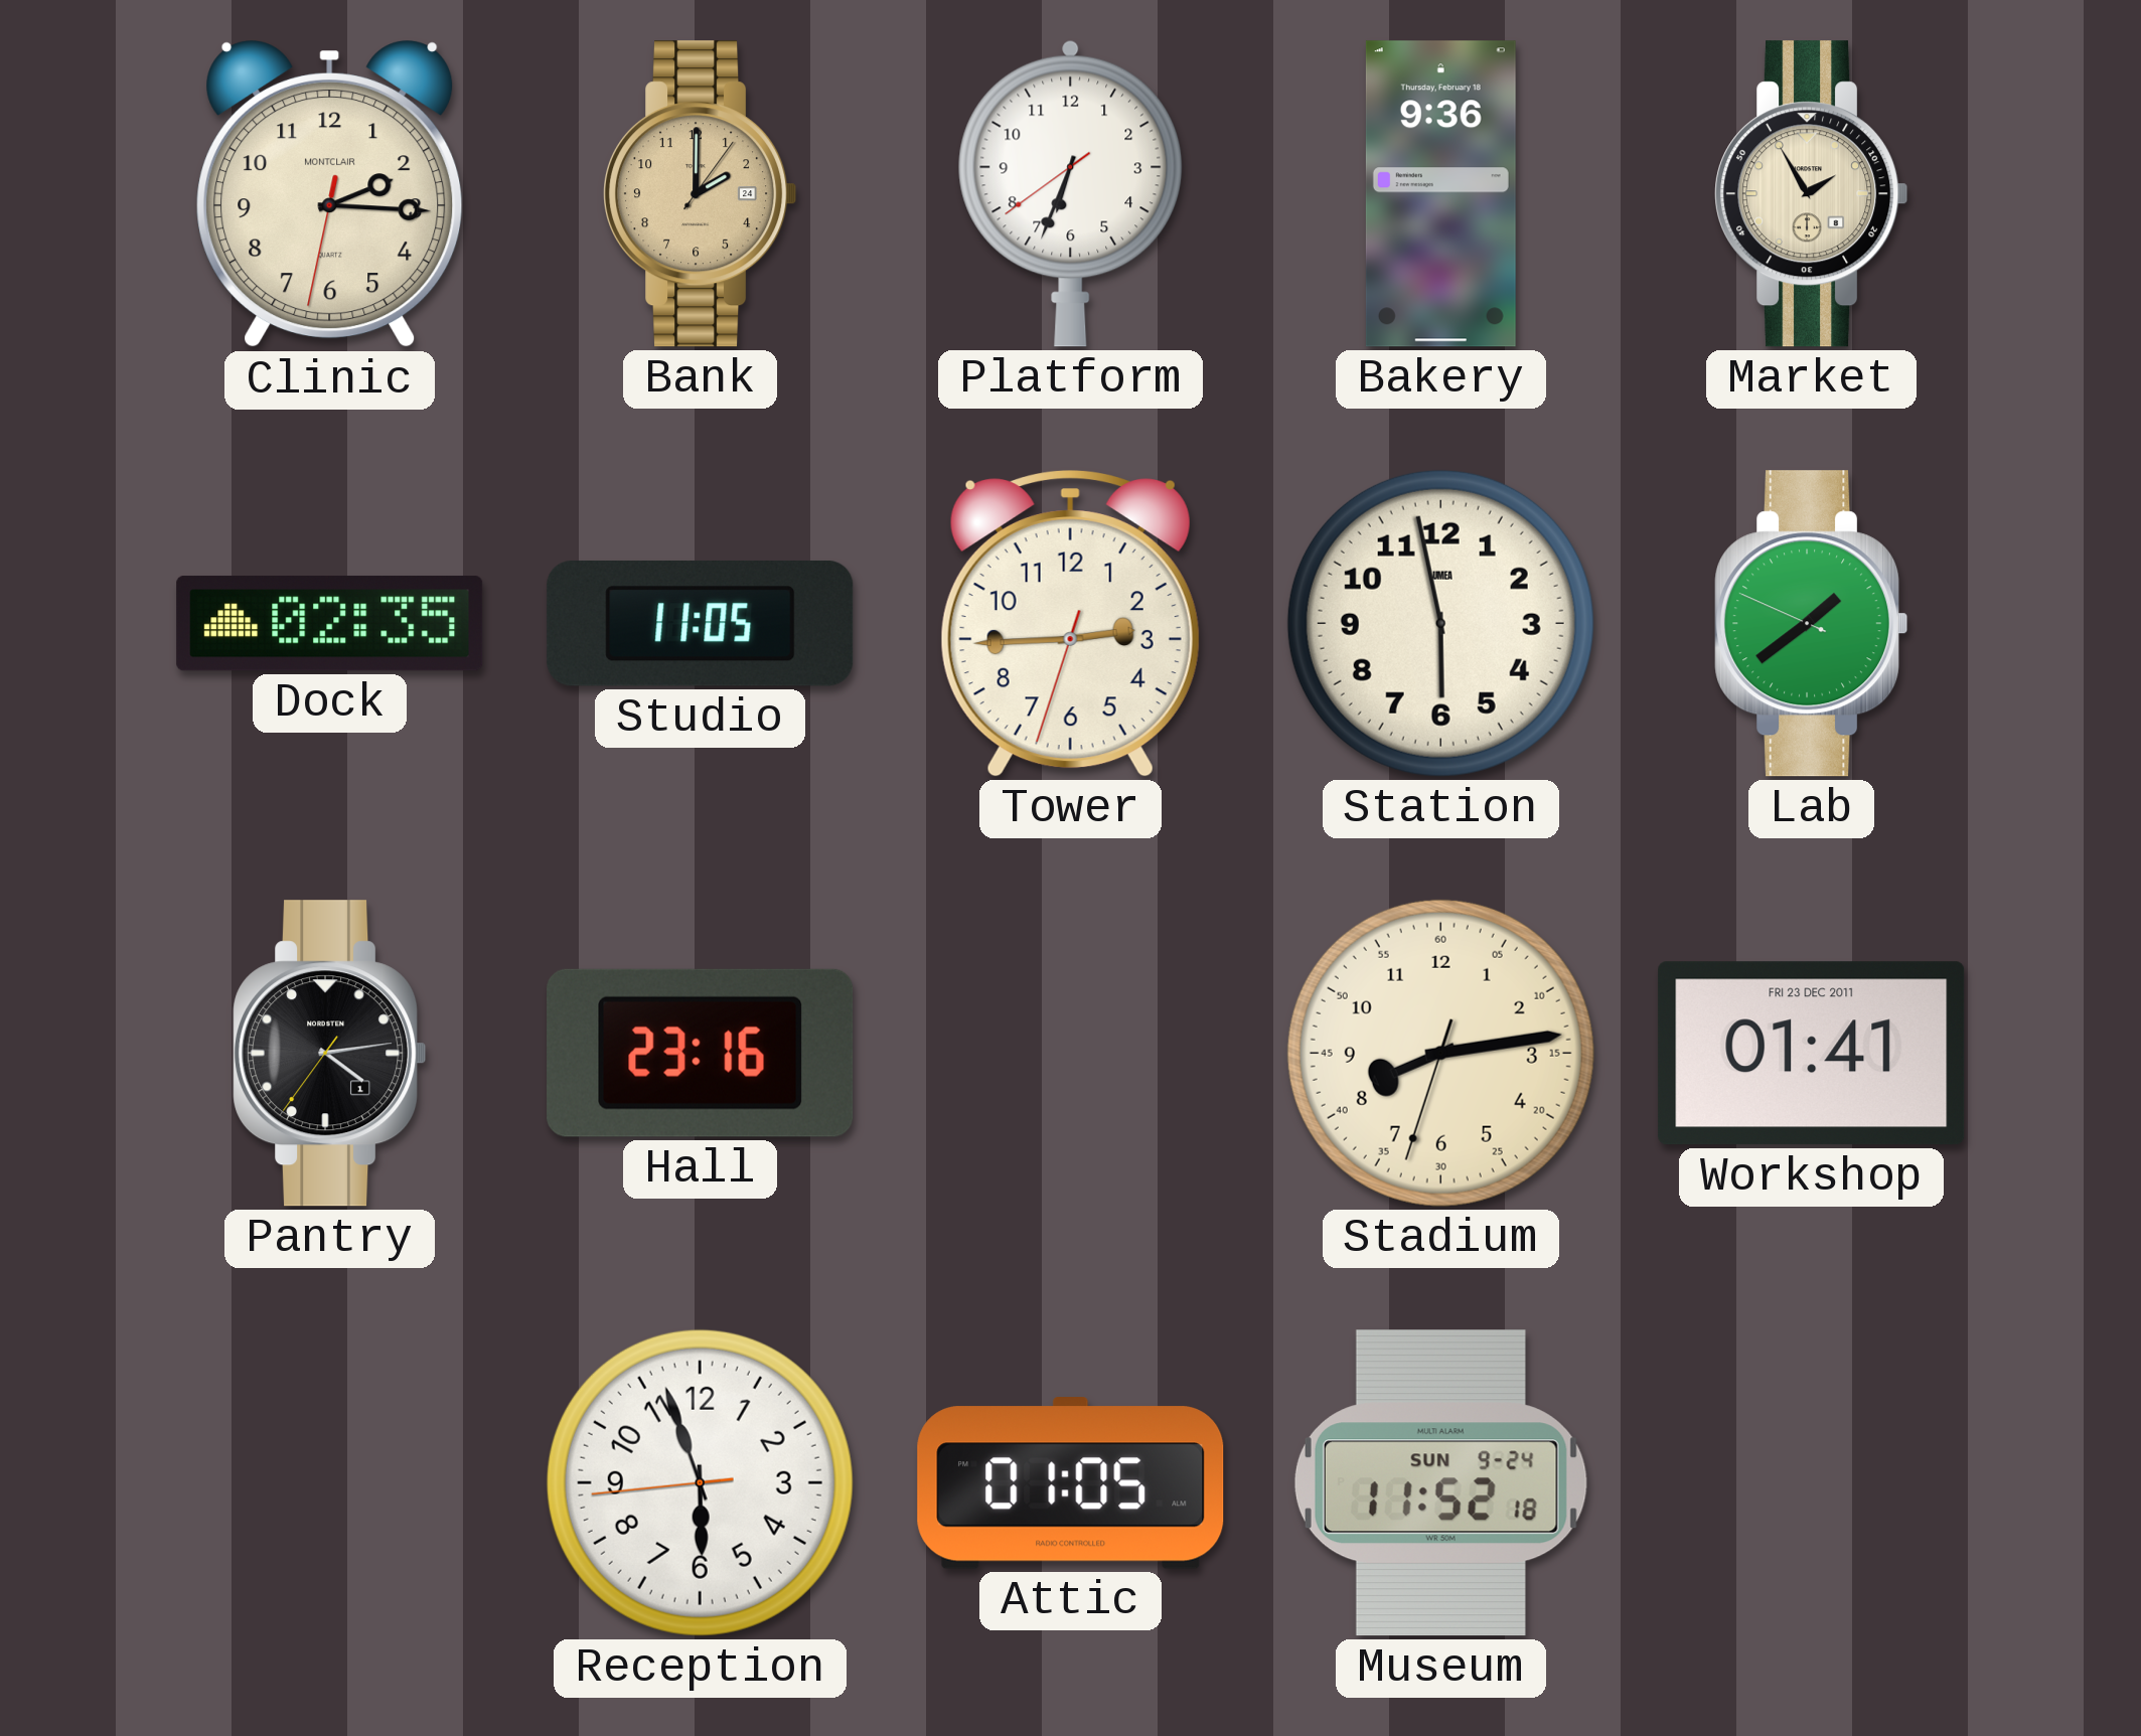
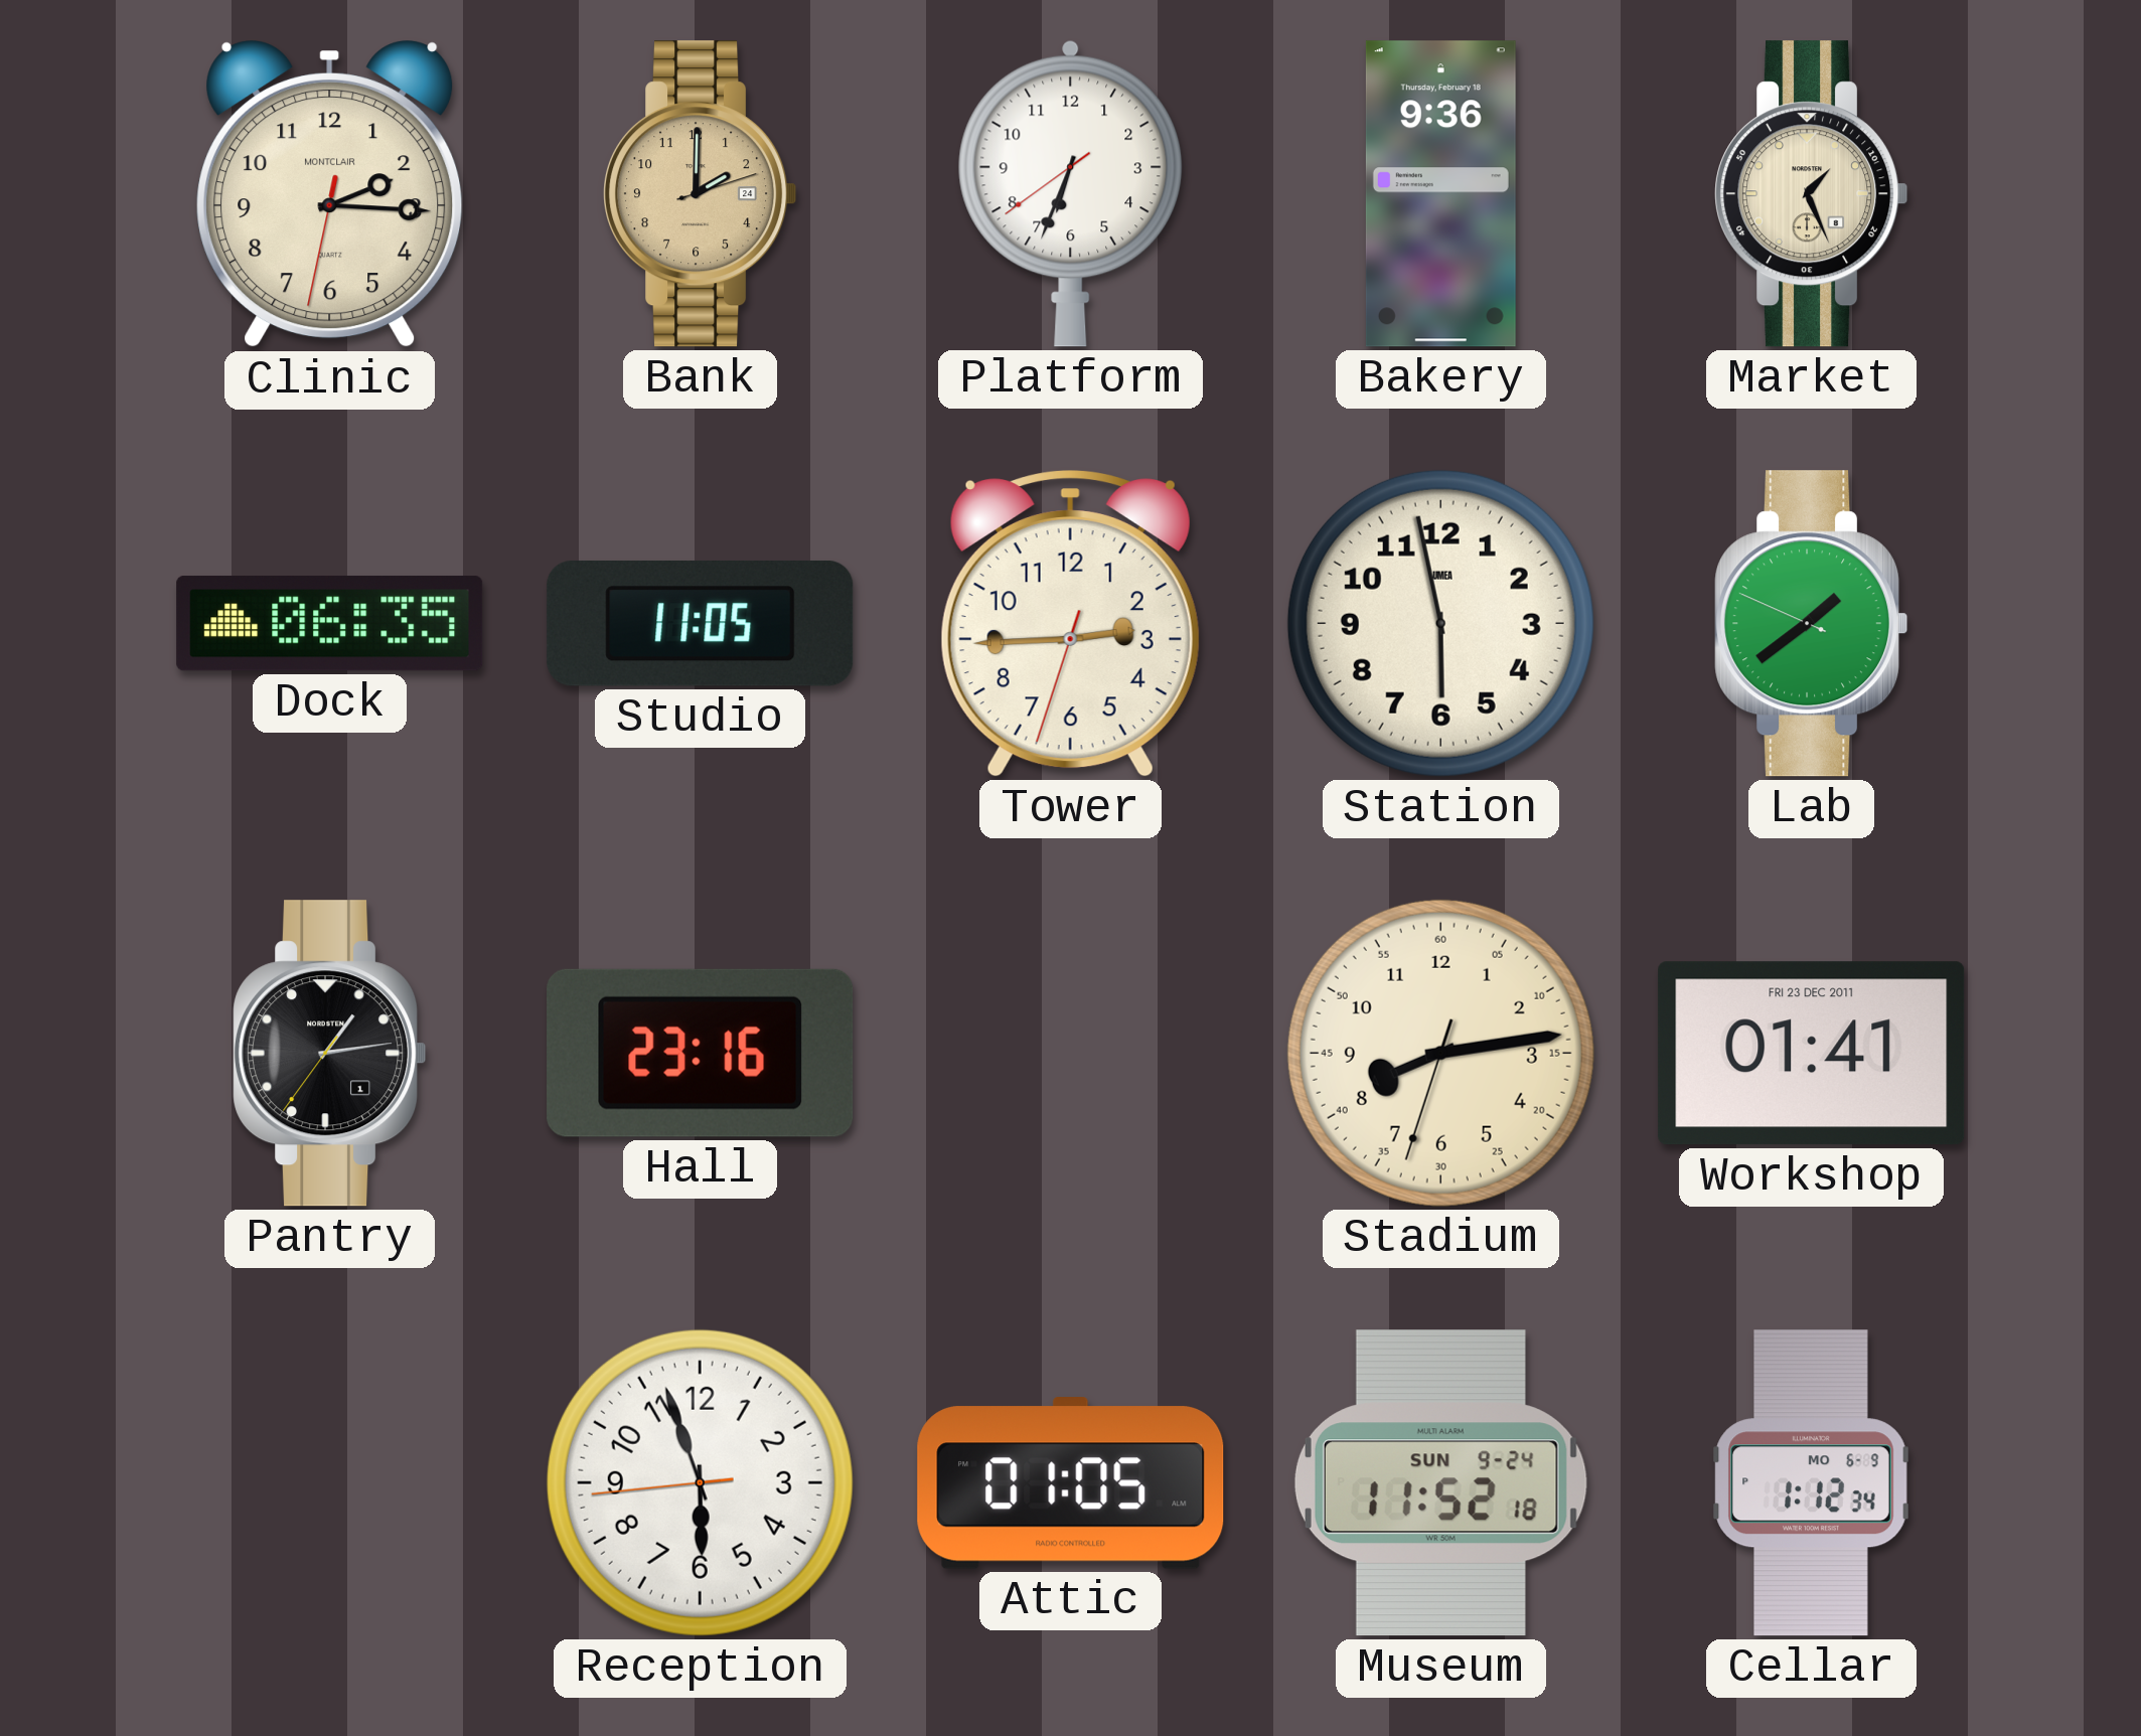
Bank: 2:00:06 -> 2:00:12 (701, 194)
Market: 1:55 -> 1:26 (1812, 194)
Dock: 02:35 -> 06:35 (330, 624)
Pantry: 4:13 -> 1:13 (330, 1054)
Cellar: none -> 1:12 (1811, 1483)
